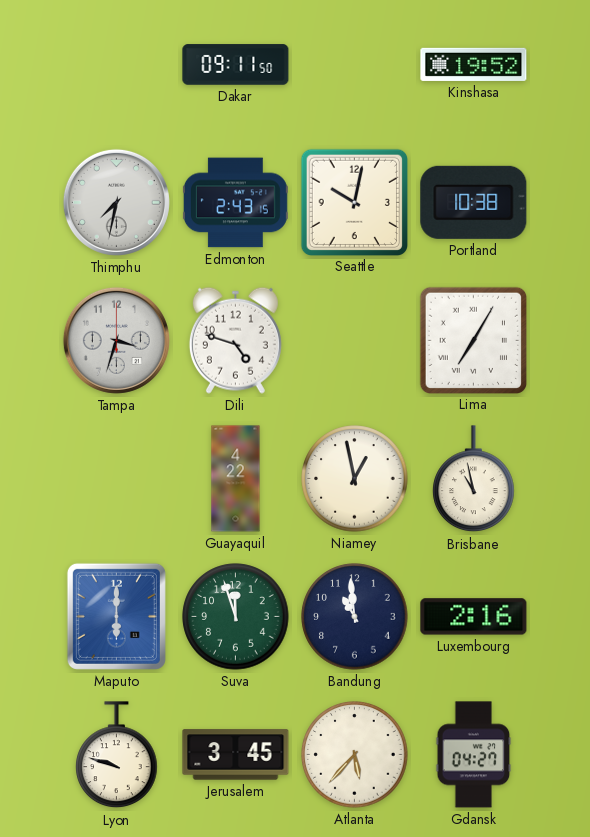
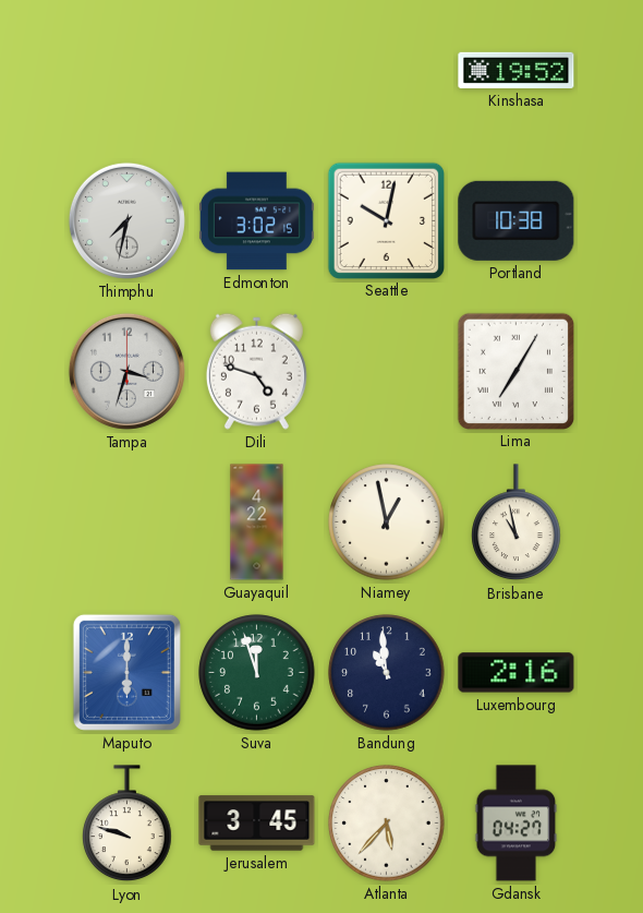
Dakar: 09:11 -> none (236, 65)
Edmonton: 2:43 -> 3:02 (256, 221)
